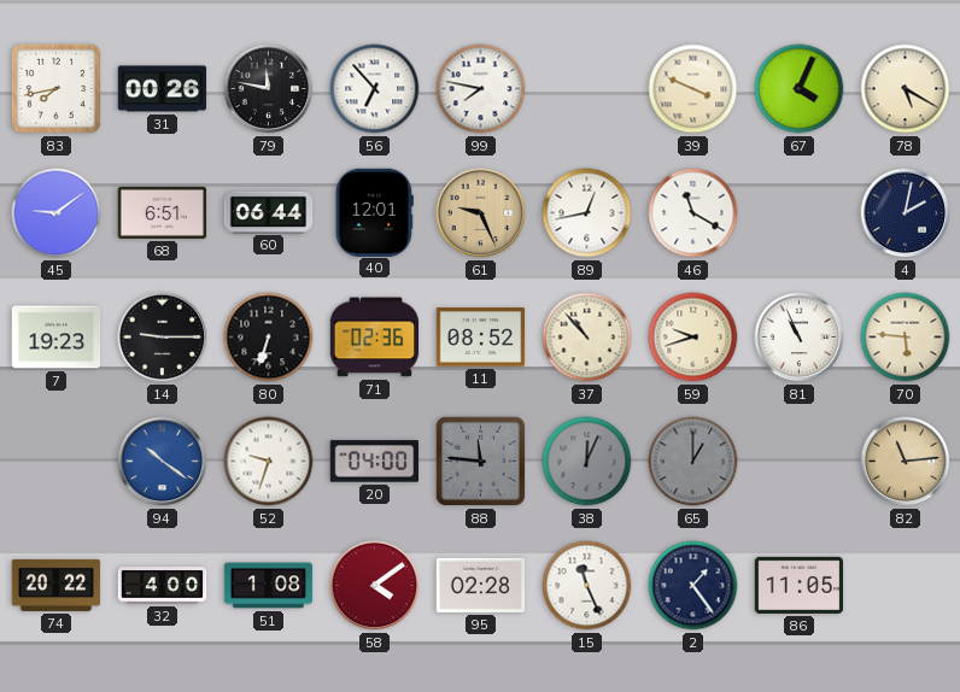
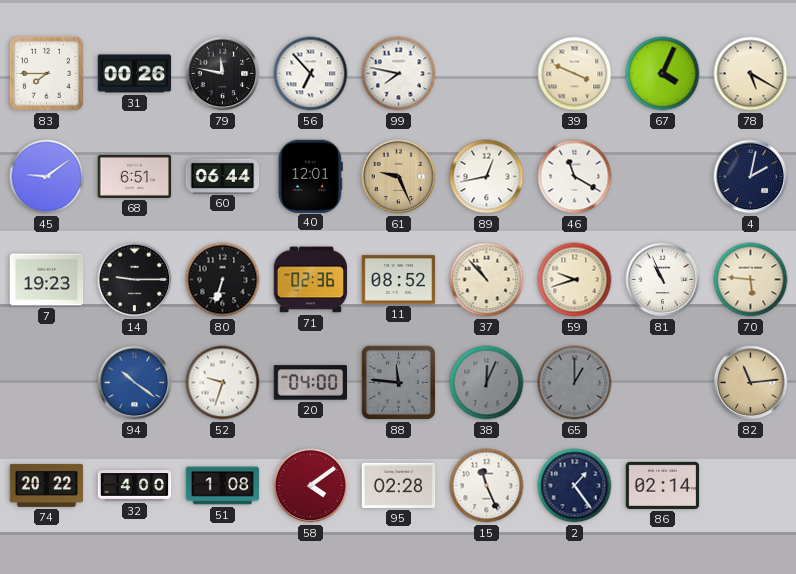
83: 7:43 -> 7:45 (46, 73)
86: 11:05 -> 02:14 (663, 485)
